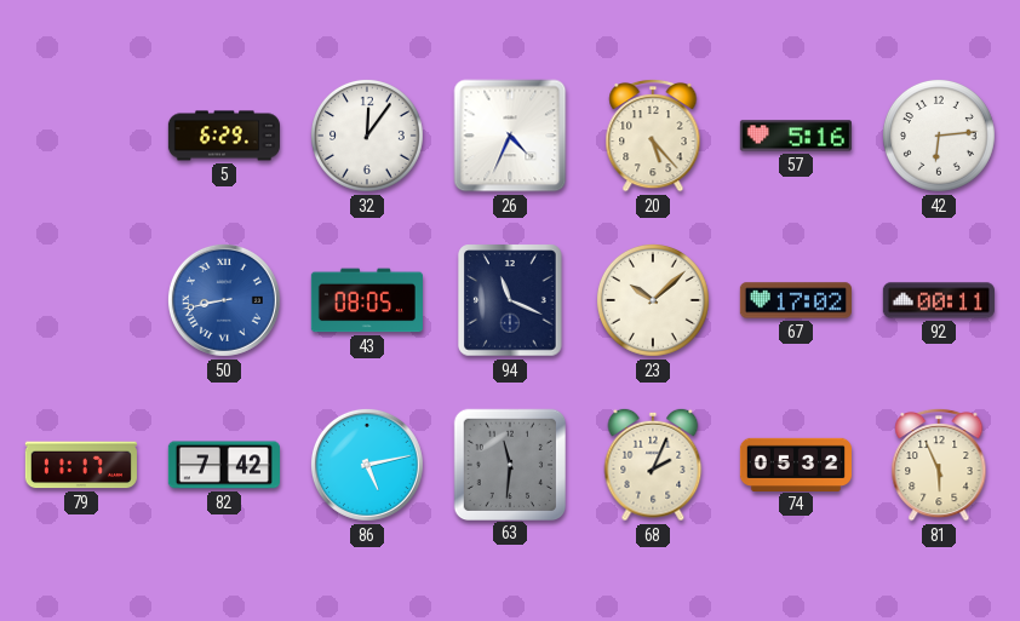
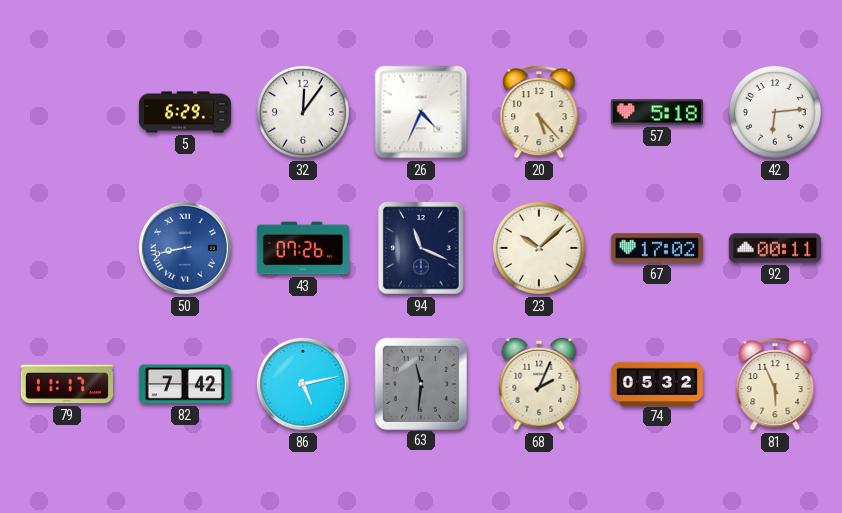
57: 5:16 -> 5:18 (657, 112)
43: 08:05 -> 07:26 (303, 248)
